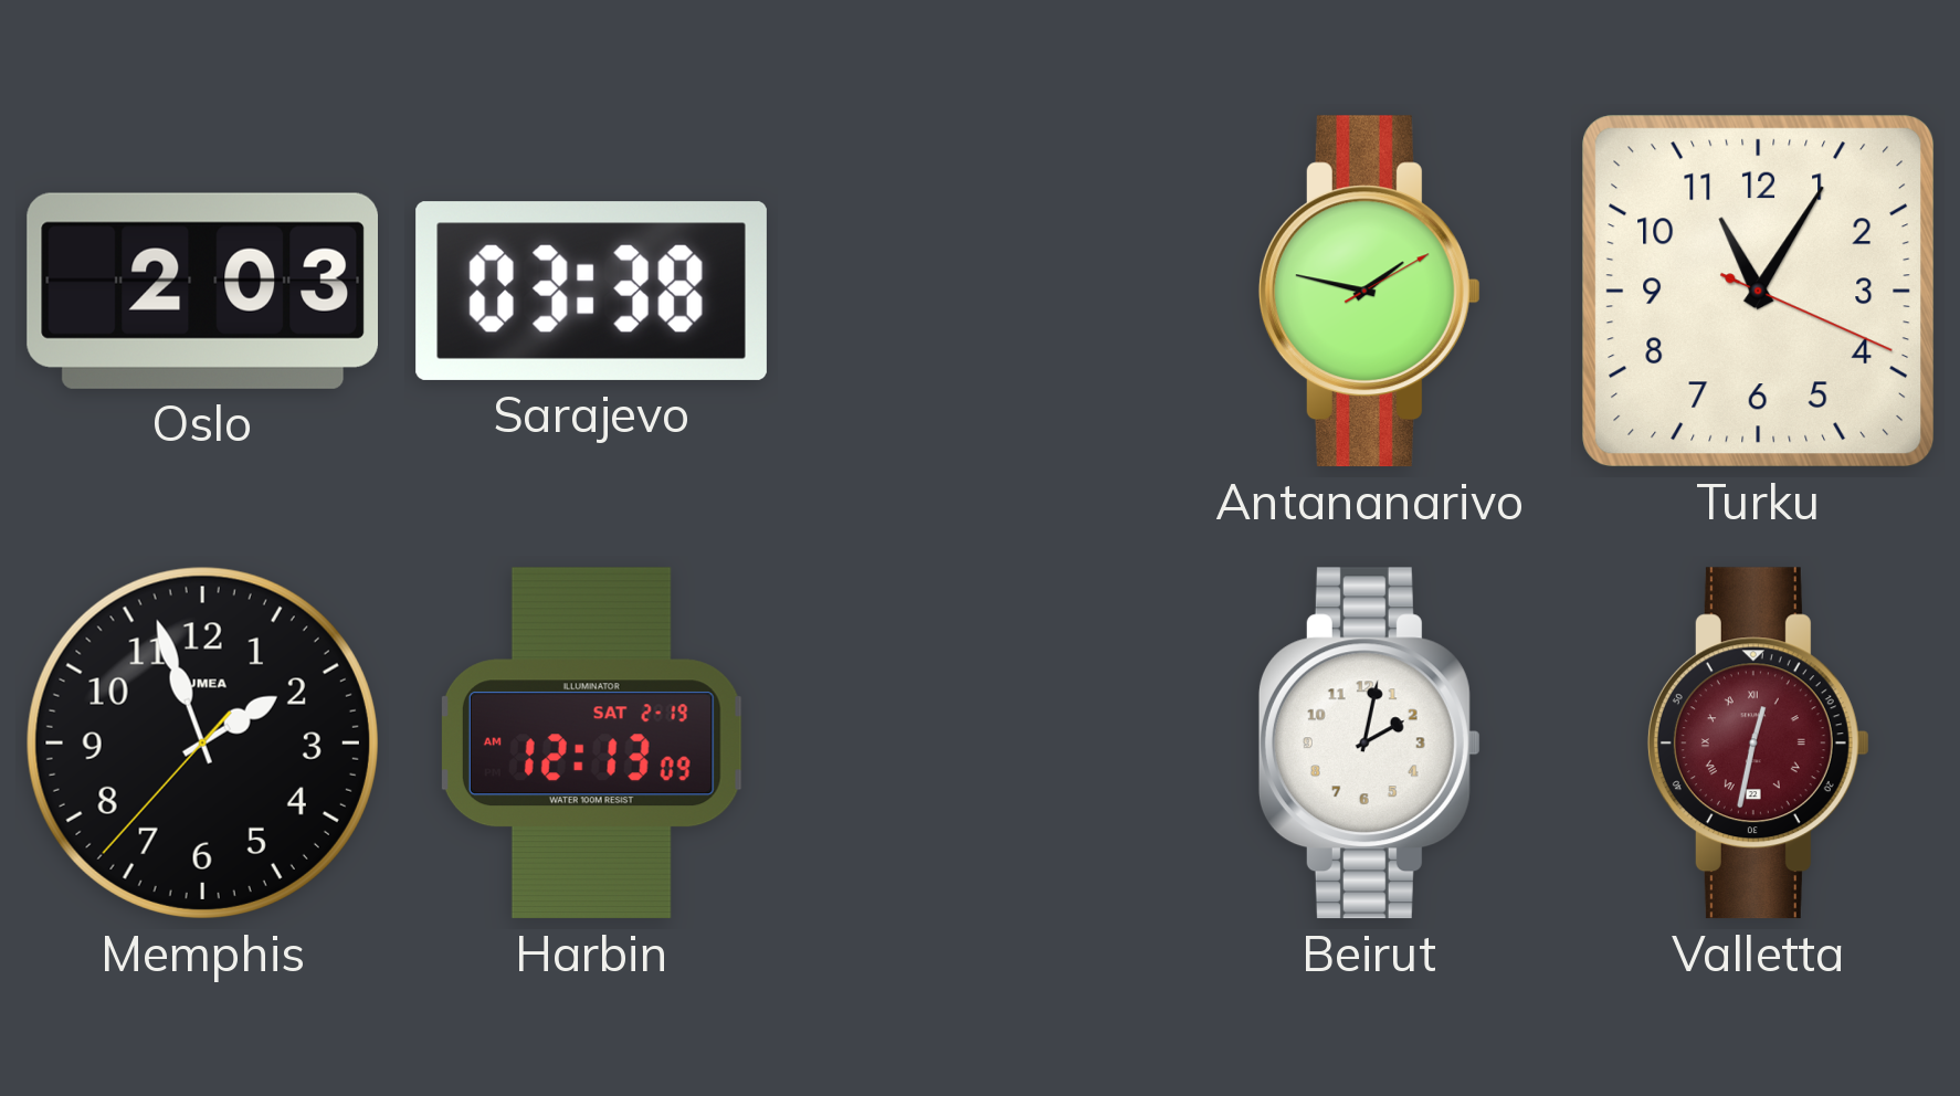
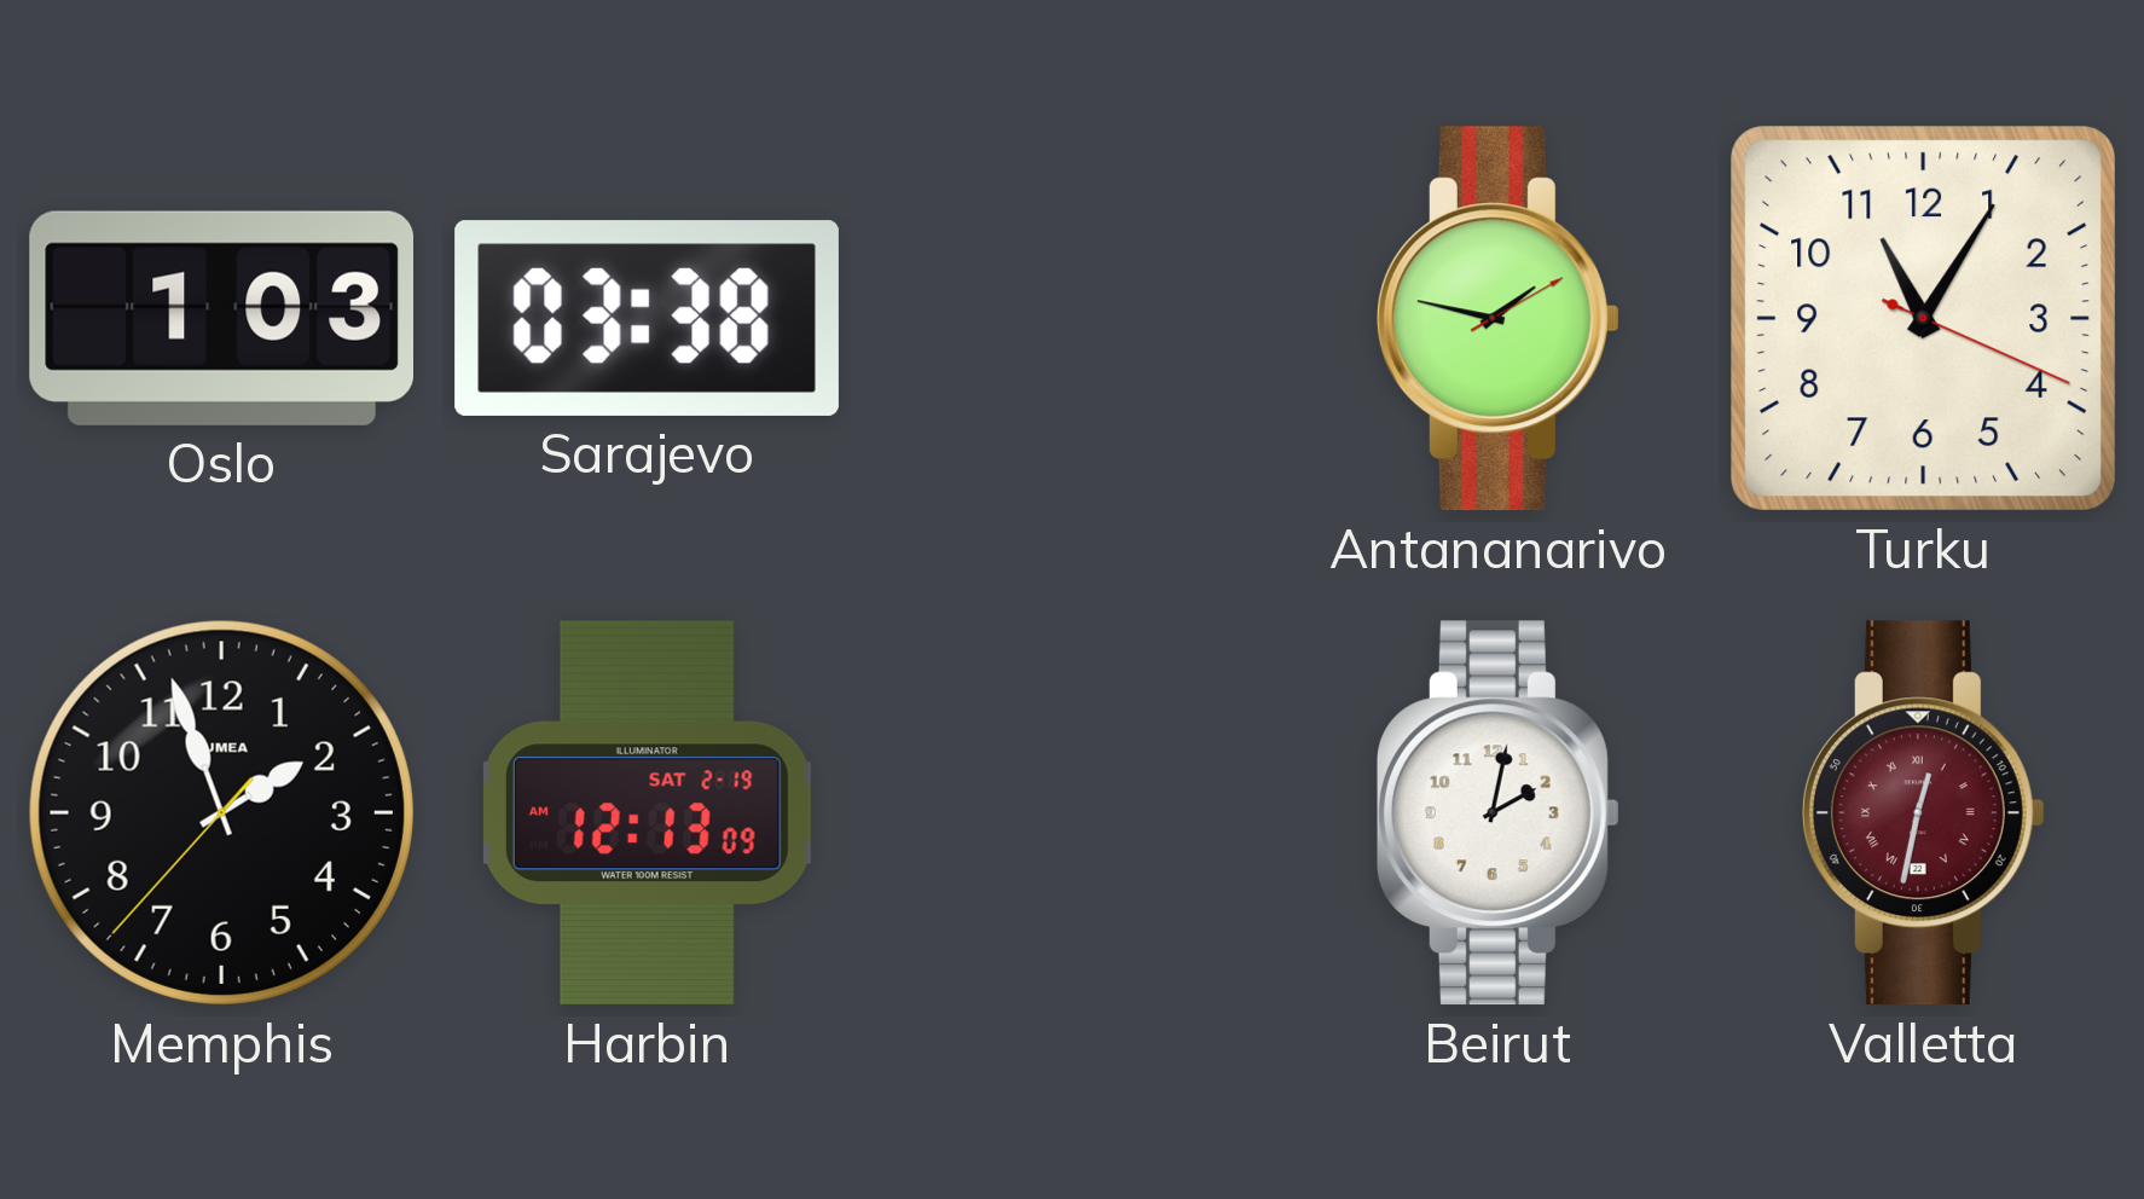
Oslo: 2:03 -> 1:03 (221, 318)
